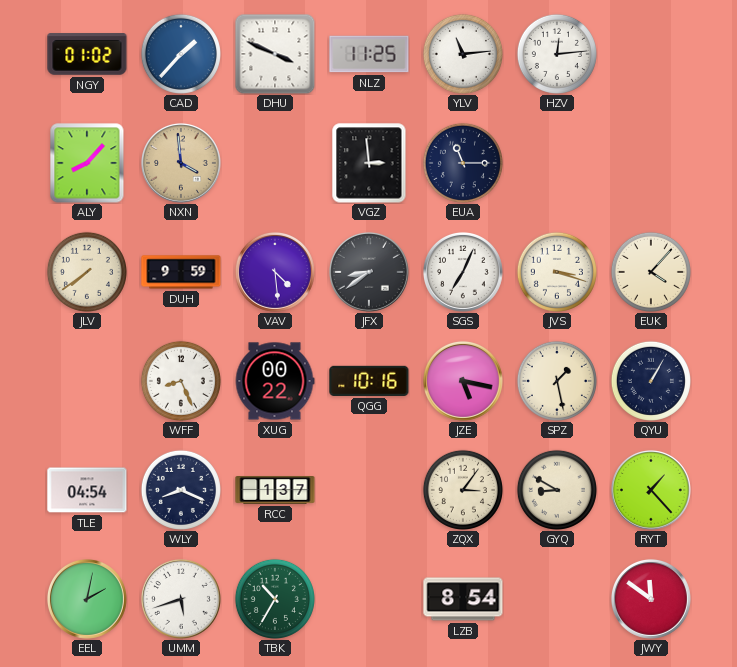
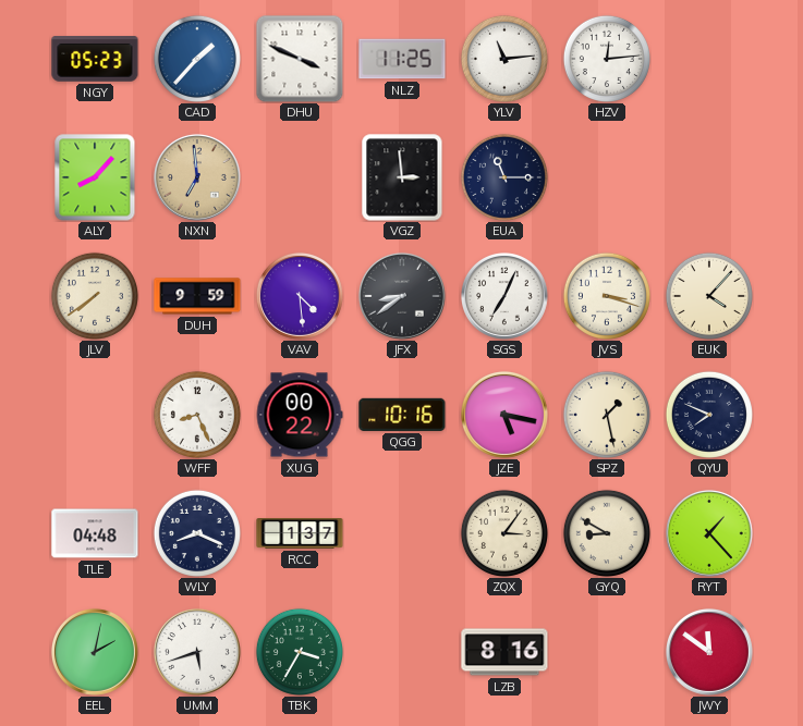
NGY: 01:02 -> 05:23 (95, 59)
NXN: 3:59 -> 6:59 (197, 177)
QYU: 1:05 -> 7:49 (709, 415)
TLE: 04:54 -> 04:48 (95, 533)
TBK: 10:35 -> 3:35 (300, 652)
LZB: 8:54 -> 8:16 (504, 652)
